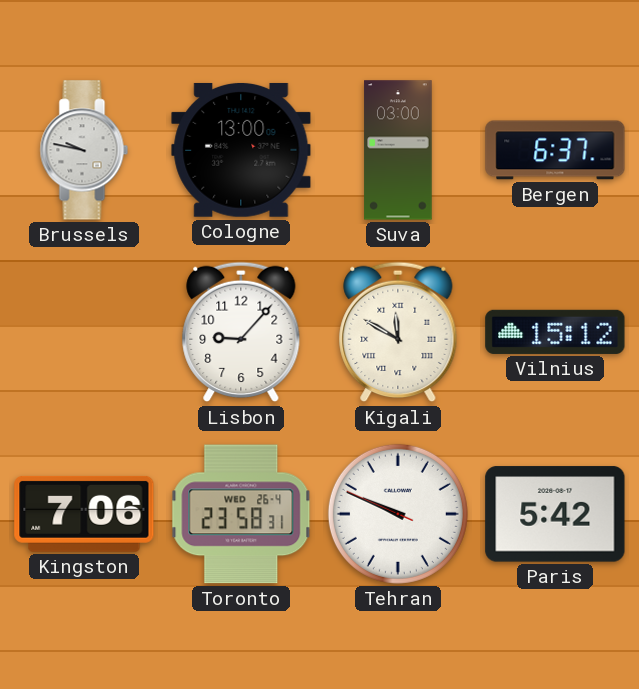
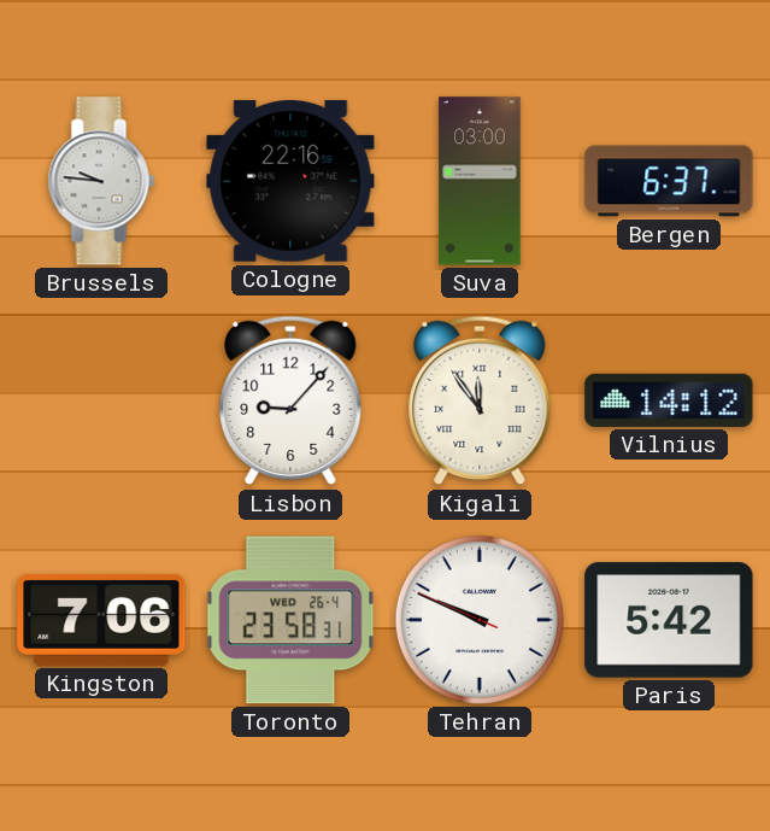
Brussels: 9:47 -> 9:46 (101, 181)
Cologne: 13:00 -> 22:16 (290, 181)
Kigali: 11:50 -> 11:54 (480, 400)
Vilnius: 15:12 -> 14:12 (669, 400)
